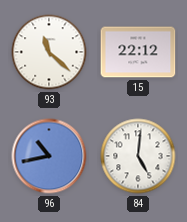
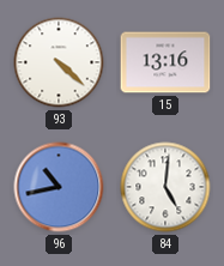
93: 11:22 -> 4:22 (59, 62)
15: 22:12 -> 13:16 (165, 62)
